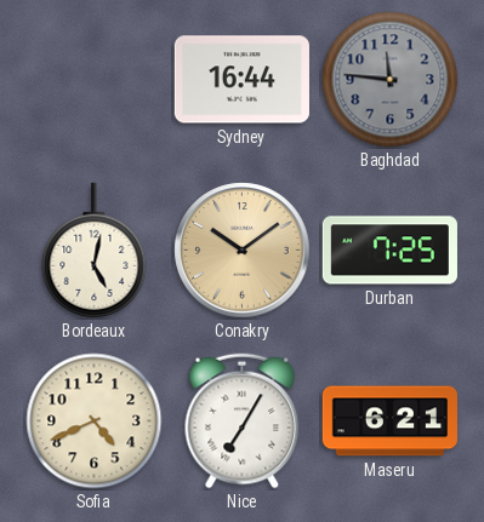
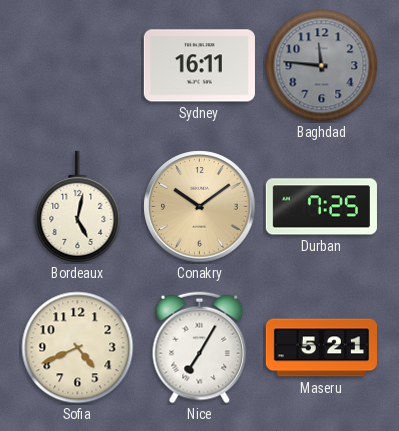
Sydney: 16:44 -> 16:11 (199, 66)
Maseru: 6:21 -> 5:21 (321, 348)
